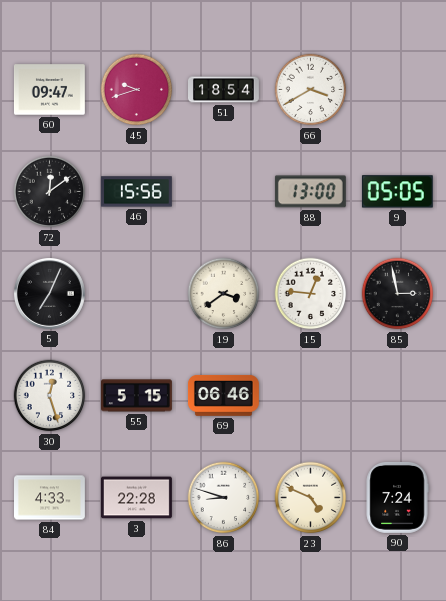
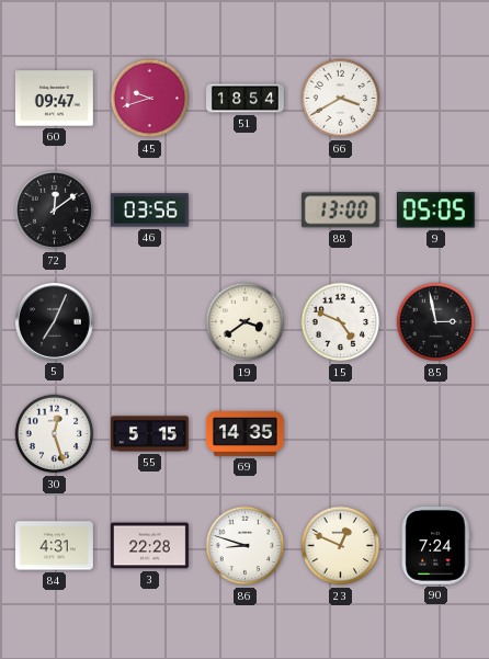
46: 15:56 -> 03:56 (149, 211)
15: 12:46 -> 4:49 (341, 322)
69: 06:46 -> 14:35 (244, 433)
84: 4:33 -> 4:31 (55, 546)
23: 4:49 -> 12:49 (341, 546)
